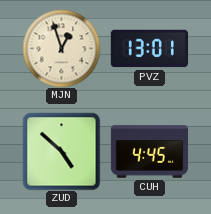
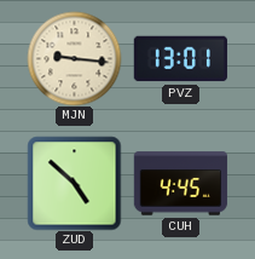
MJN: 12:57 -> 9:16 (74, 58)
